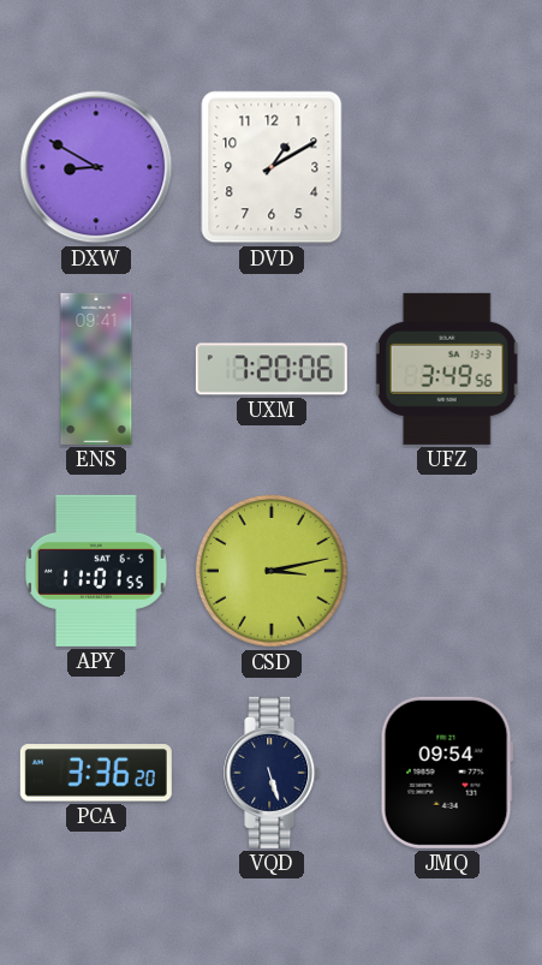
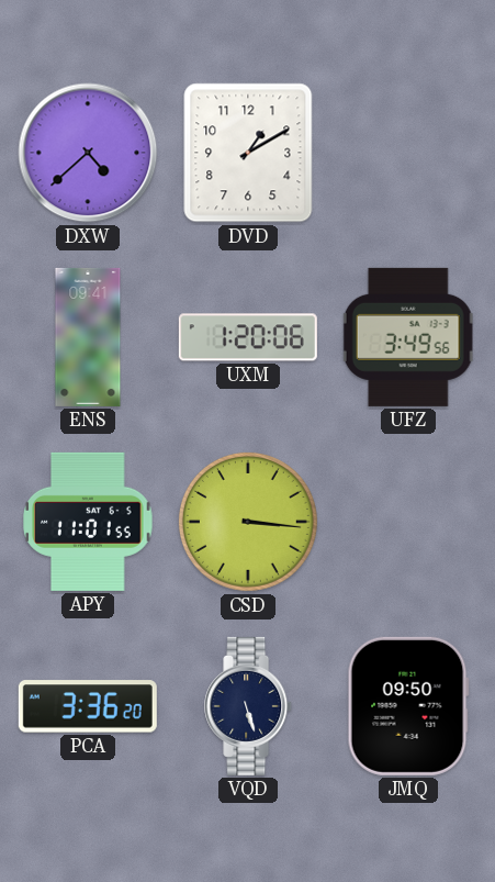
DXW: 8:50 -> 4:38 (88, 153)
UXM: 7:20 -> 1:20 (248, 337)
CSD: 3:13 -> 3:16 (248, 522)
JMQ: 09:54 -> 09:50 (408, 706)
